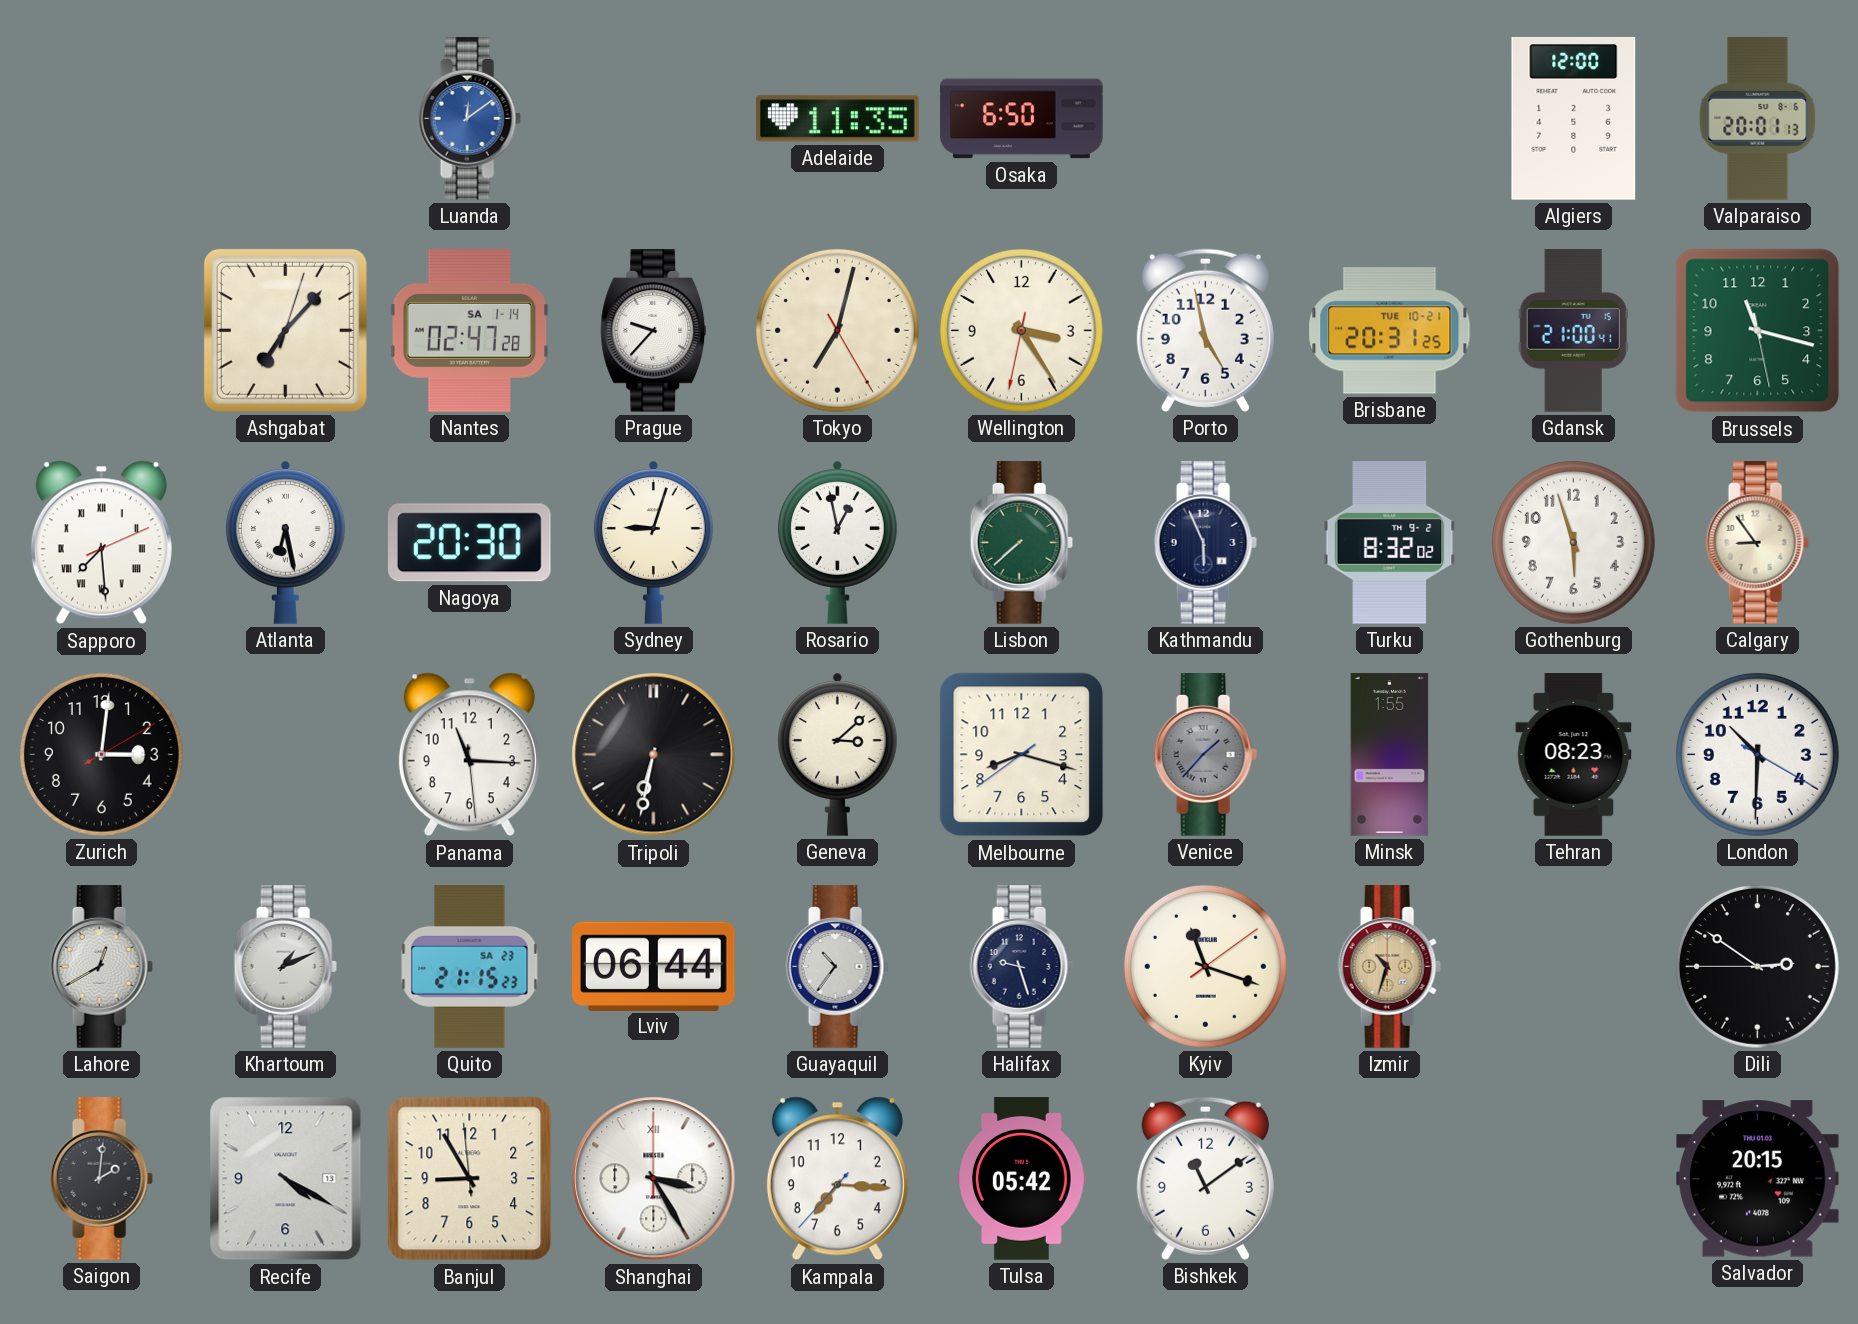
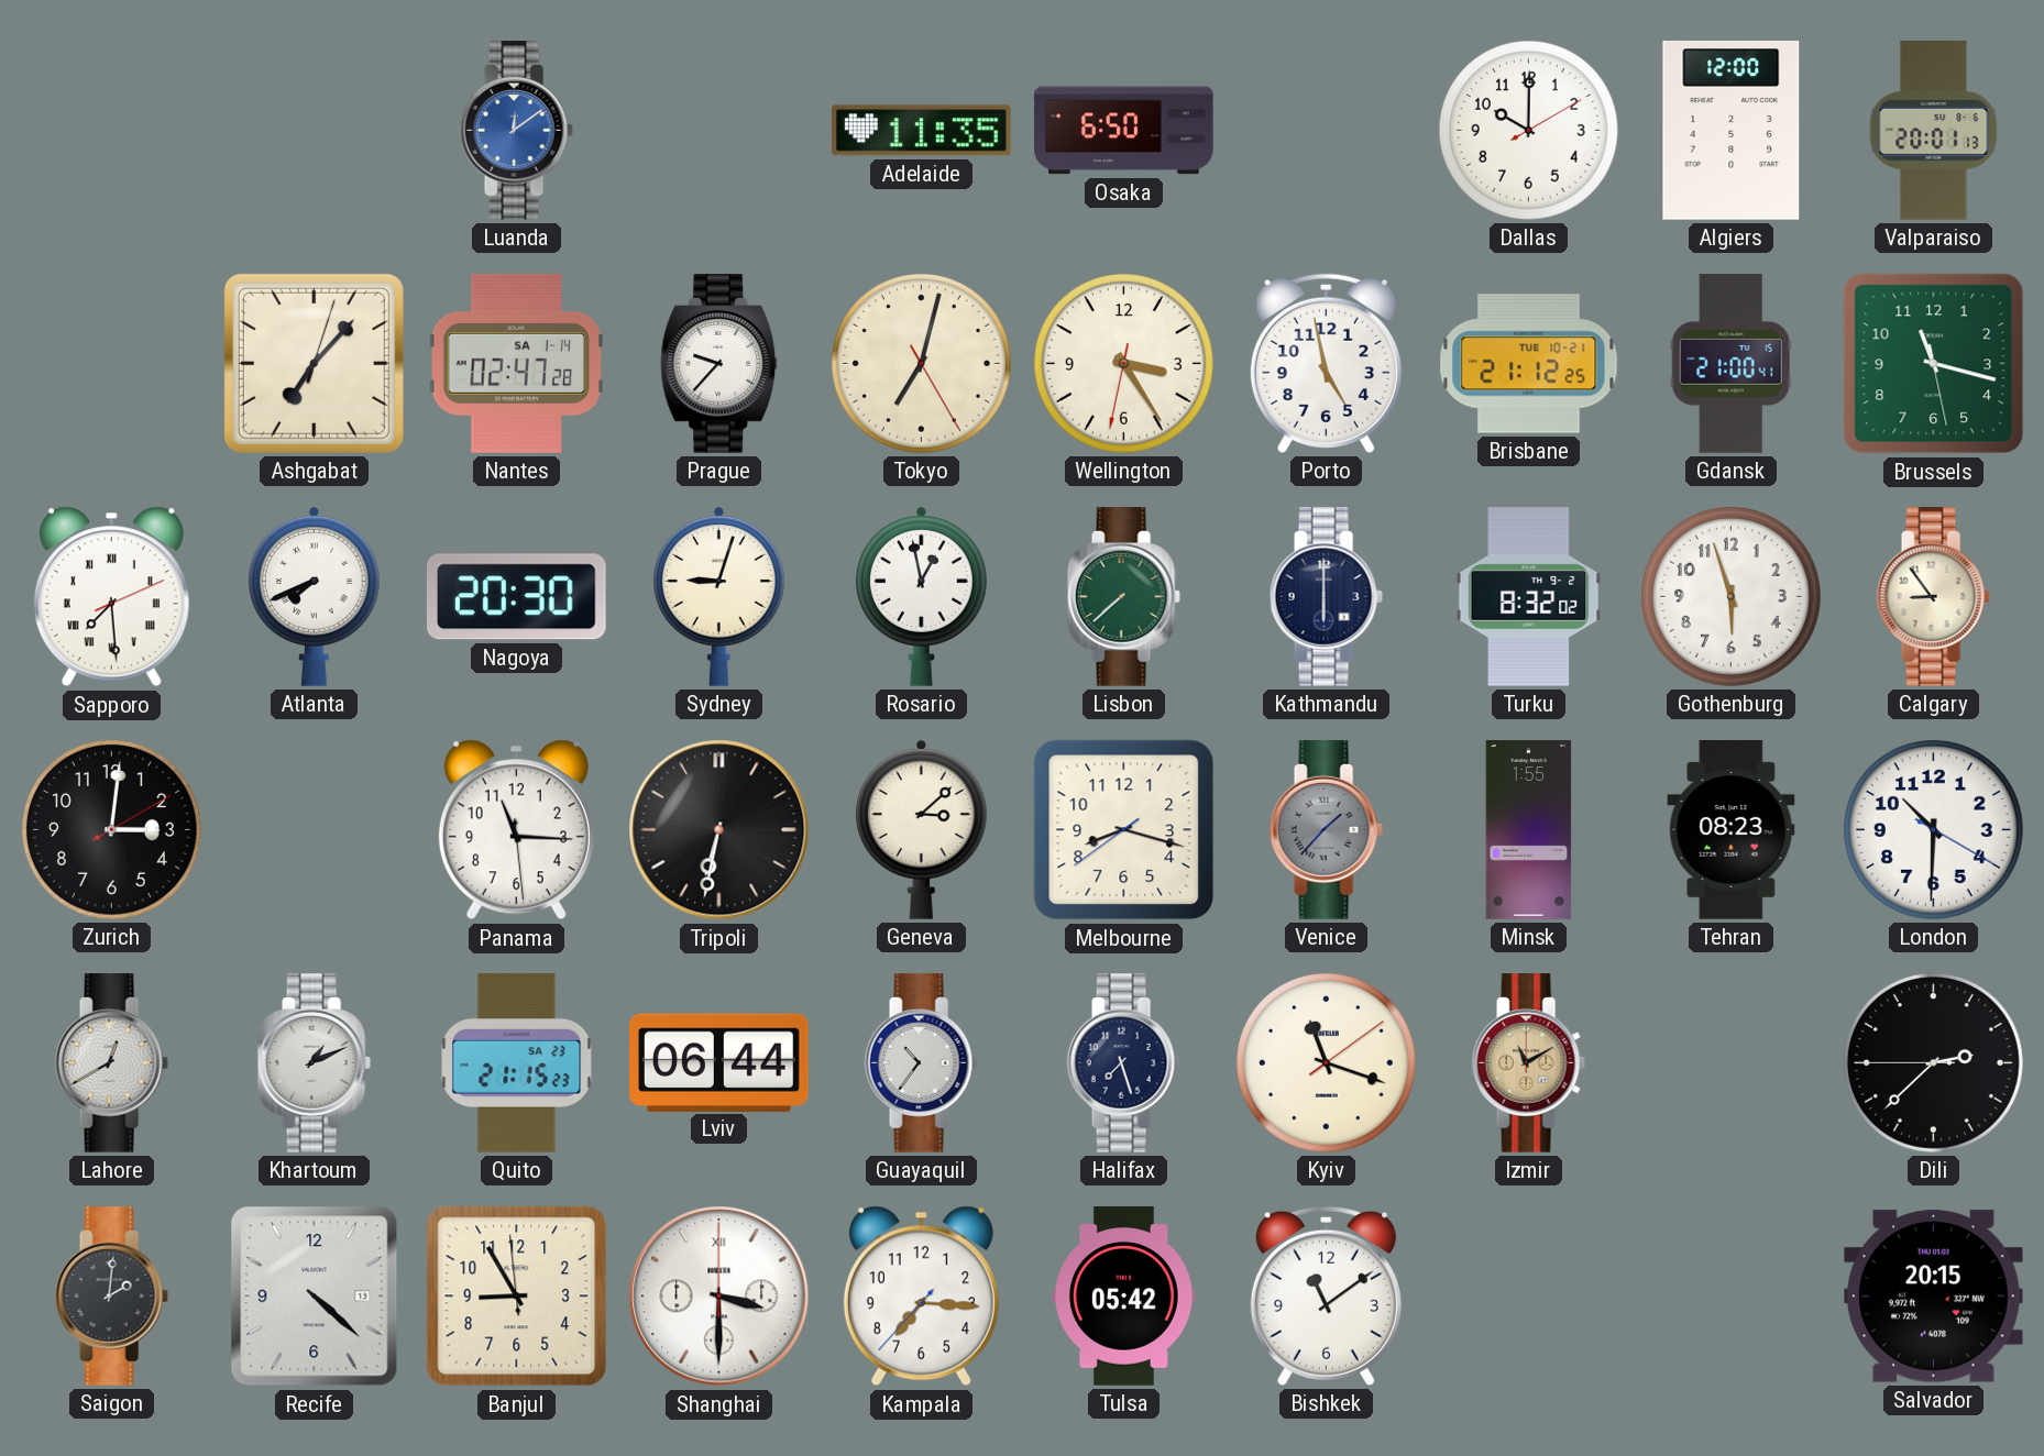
Dallas: none -> 10:00 (1528, 130)
Brisbane: 20:31 -> 21:12 (1529, 364)
Atlanta: 6:28 -> 7:41 (315, 596)
Kathmandu: 5:56 -> 6:00 (1326, 597)
Halifax: 9:27 -> 7:27 (1123, 1063)
Izmir: 10:33 -> 11:10 (1528, 1063)
Dili: 2:50 -> 2:37 (1933, 1062)
Recife: 4:20 -> 4:22 (315, 1297)
Shanghai: 3:25 -> 3:30 (719, 1297)
